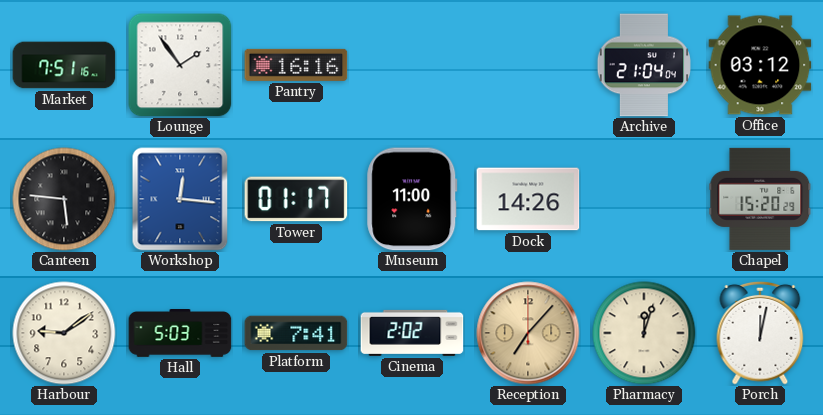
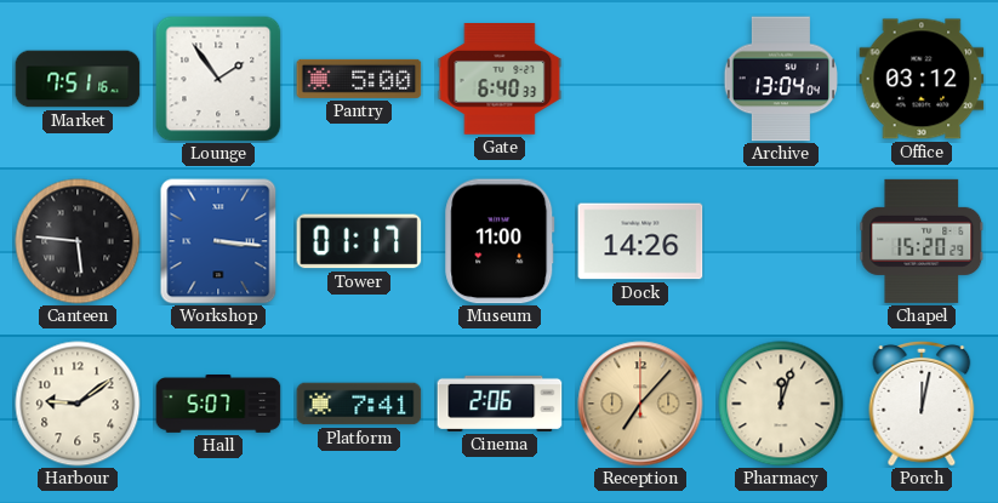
Pantry: 16:16 -> 5:00 (359, 79)
Gate: none -> 6:40 (500, 80)
Archive: 21:04 -> 13:04 (781, 79)
Workshop: 12:16 -> 3:16 (218, 241)
Hall: 5:03 -> 5:07 (218, 405)
Cinema: 2:02 -> 2:06 (500, 404)
